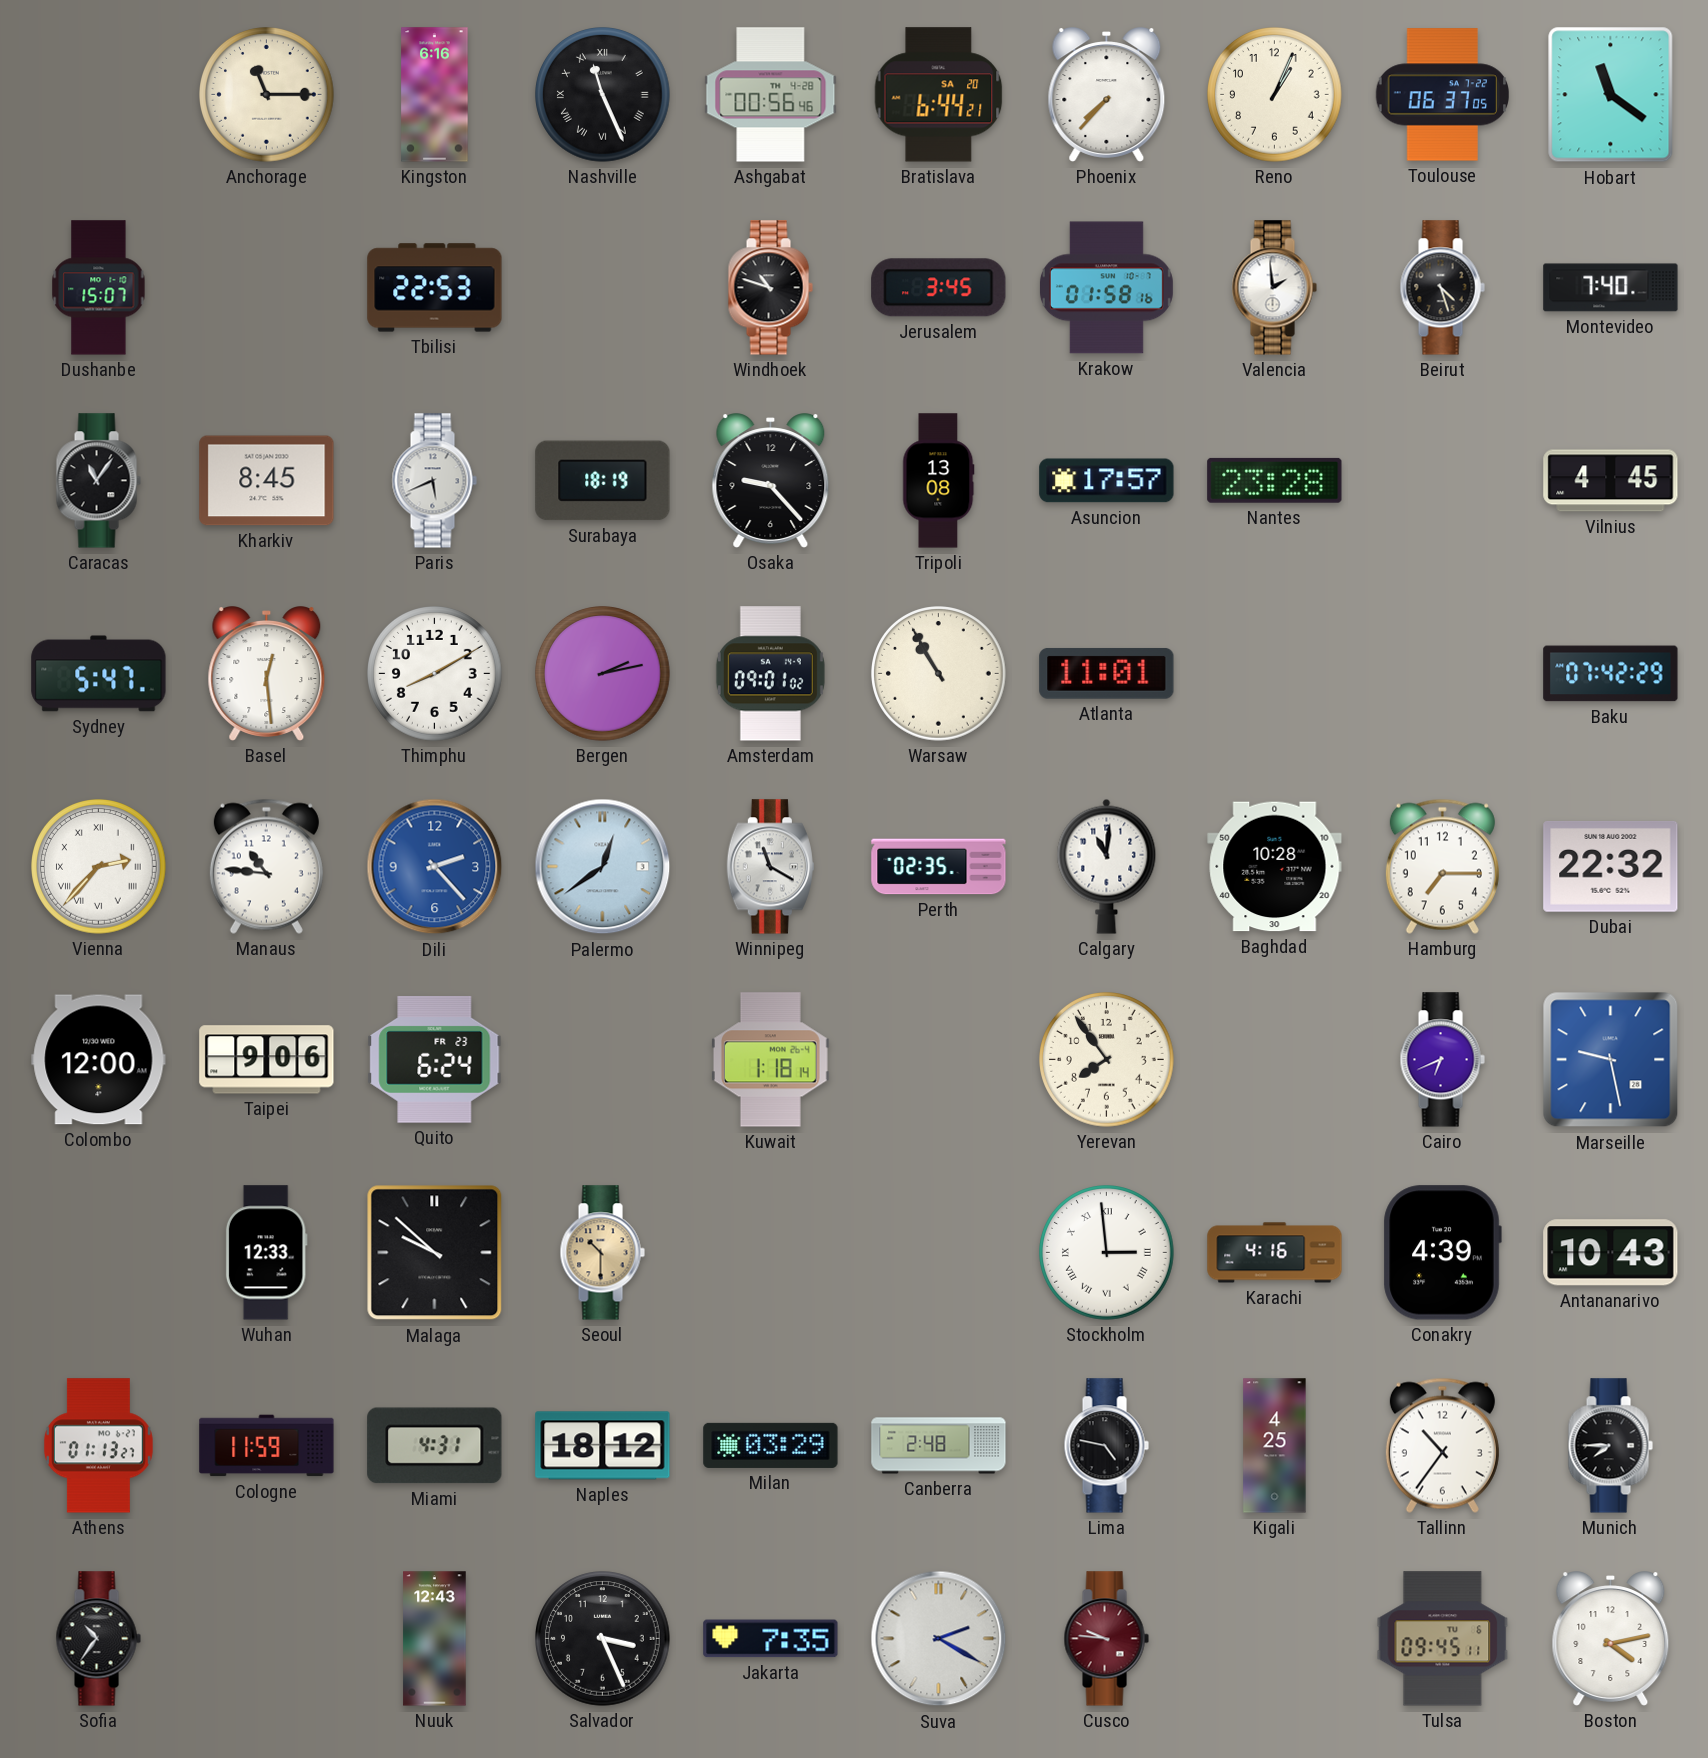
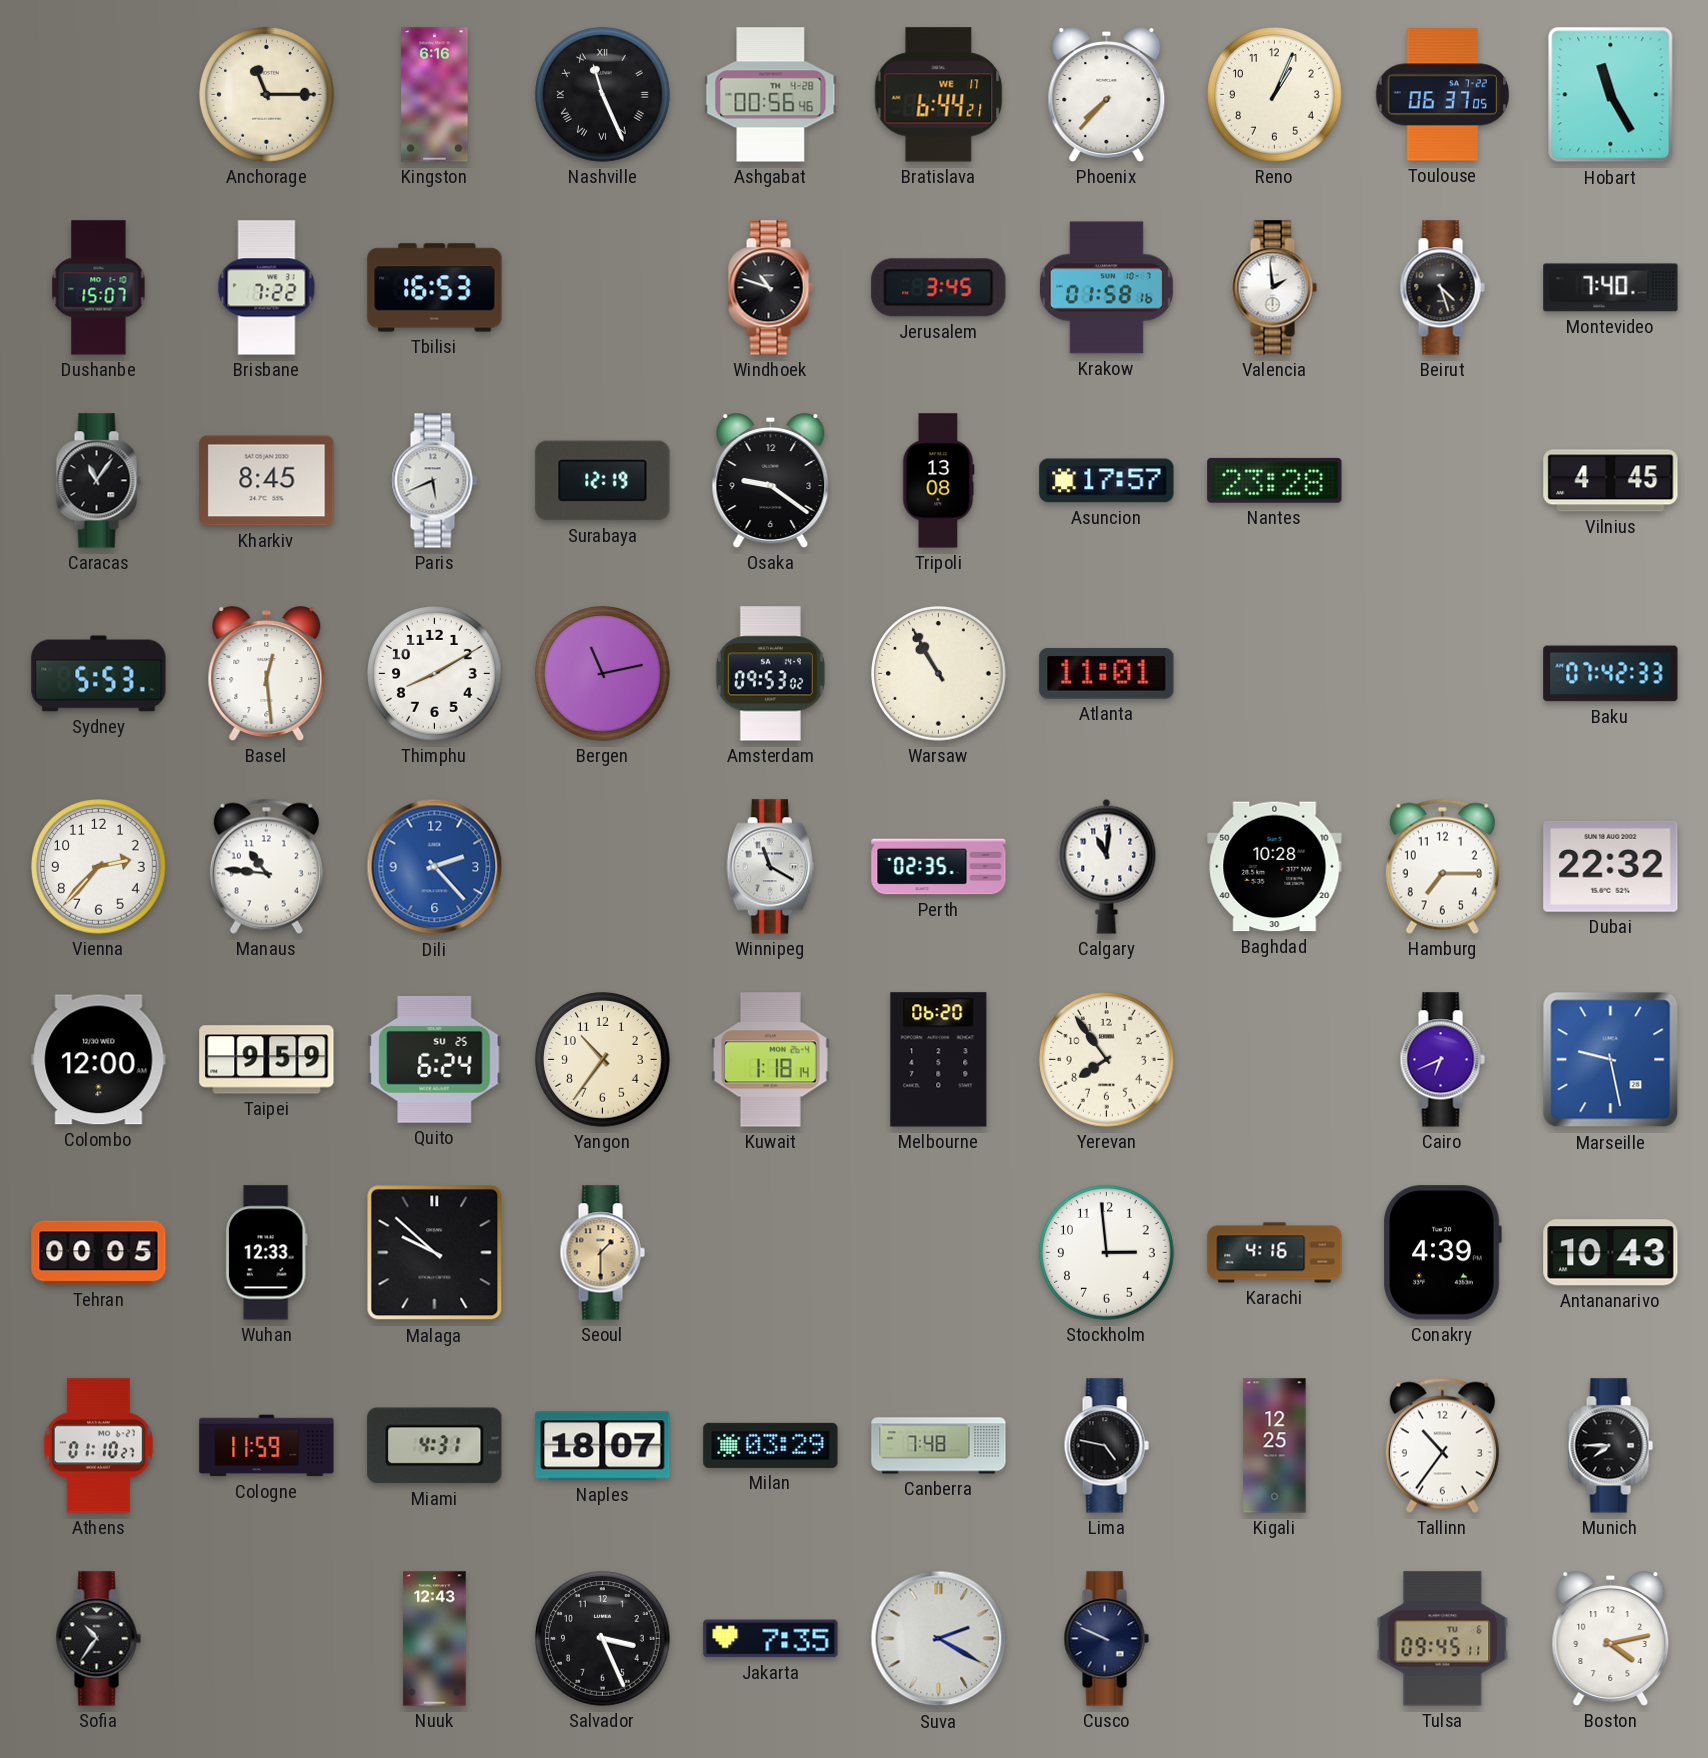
Bratislava date: SA 20 -> WE 17 (939, 95)
Hobart: 11:21 -> 11:25 (1611, 95)
Brisbane: none -> 7:22 (267, 288)
Tbilisi: 22:53 -> 16:53 (435, 288)
Surabaya: 18:19 -> 12:19 (603, 481)
Osaka: 9:23 -> 9:21 (771, 481)
Sydney: 5:47 -> 5:53 (99, 674)
Bergen: 2:13 -> 11:13 (603, 674)
Amsterdam: 09:01 -> 09:53 (770, 674)
Baku: 07:42:29 -> 07:42:33 (1611, 674)
Vienna numerals: Roman -> Arabic (99, 867)
Palermo: 12:39 -> none (603, 867)
Taipei: 9:06 -> 9:59 (267, 1060)
Quito date: FR 23 -> SU 25 (435, 1059)
Yangon: none -> 10:36 (603, 1060)
Melbourne: none -> 06:20 (939, 1060)
Tehran: none -> 00:05 (99, 1253)
Seoul: 10:30 -> 1:30 (602, 1253)
Stockholm numerals: Roman -> Arabic (1107, 1253)
Athens: 01:13 -> 01:10 (98, 1446)
Naples: 18:12 -> 18:07 (603, 1446)
Canberra: 2:48 -> 7:48 (939, 1446)
Kigali: 4:25 -> 12:25 (1275, 1446)
Cusco: 9:46 -> 9:49 (1106, 1639)
Cusco dial: burgundy -> navy (1106, 1639)
